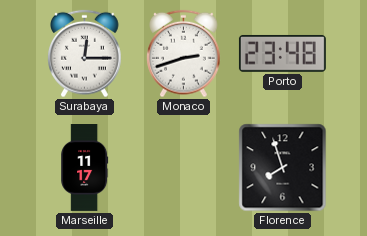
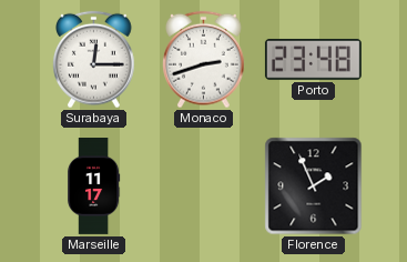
Florence: 7:57 -> 1:56 (314, 187)
